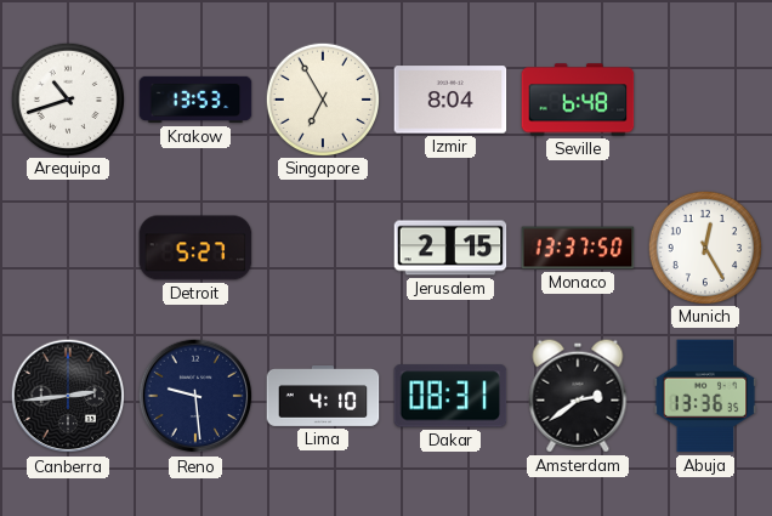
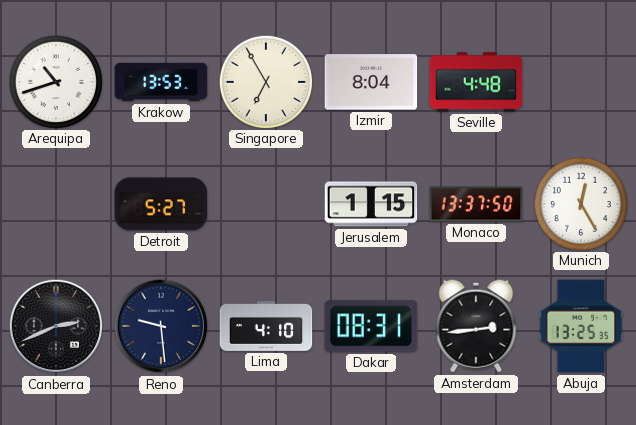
Seville: 6:48 -> 4:48 (476, 82)
Jerusalem: 2:15 -> 1:15 (371, 204)
Canberra: 2:44 -> 2:41 (56, 326)
Amsterdam: 2:39 -> 2:44 (476, 326)
Abuja: 13:36 -> 13:25 (581, 326)
